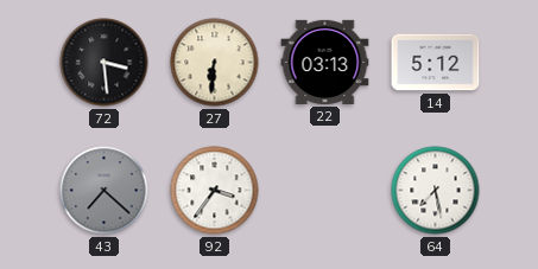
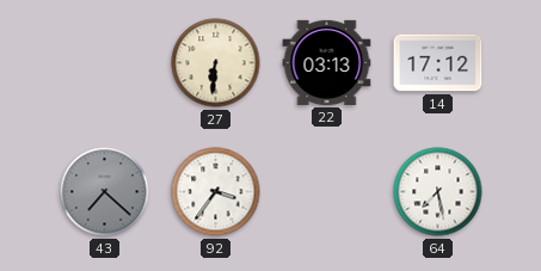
72: 3:29 -> none (105, 63)
14: 5:12 -> 17:12 (438, 63)
